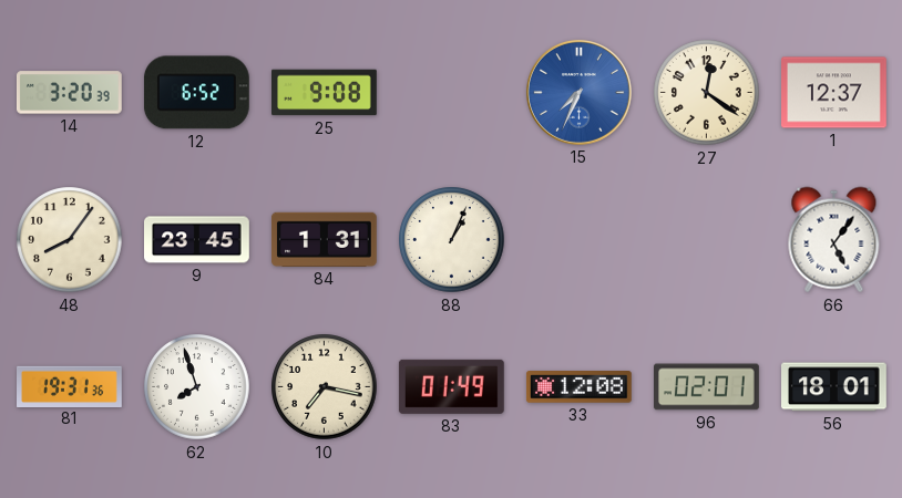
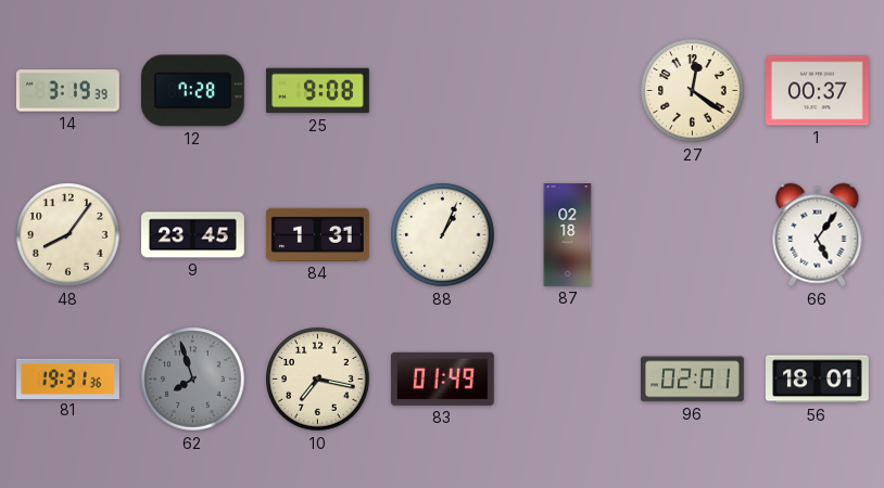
14: 3:20 -> 3:19 (67, 91)
12: 6:52 -> 7:28 (192, 91)
15: 7:34 -> none (578, 92)
1: 12:37 -> 00:37 (818, 91)
87: none -> 02:18 (568, 235)
62 dial: white -> grey (193, 380)
33: 12:08 -> none (580, 387)
